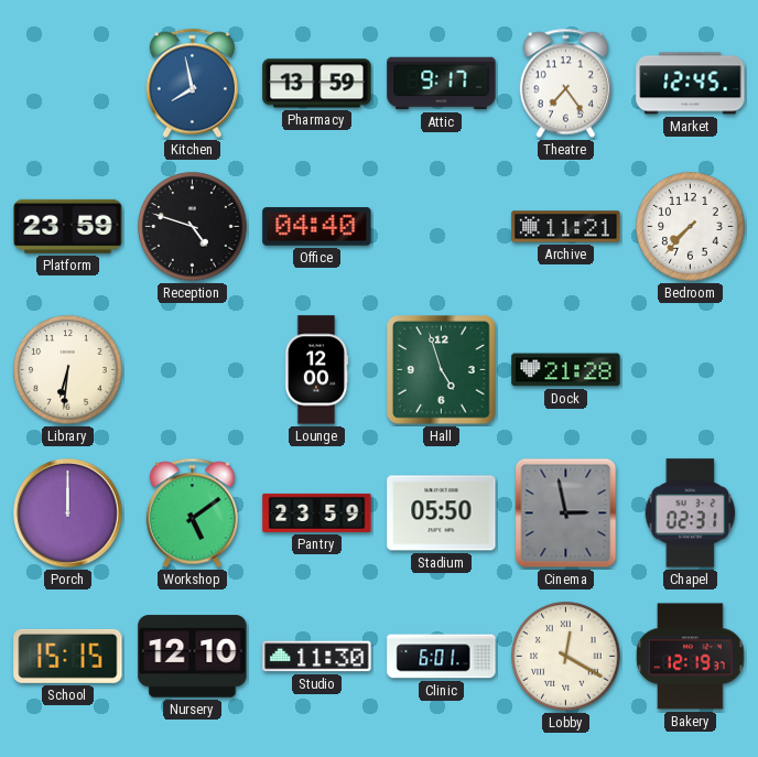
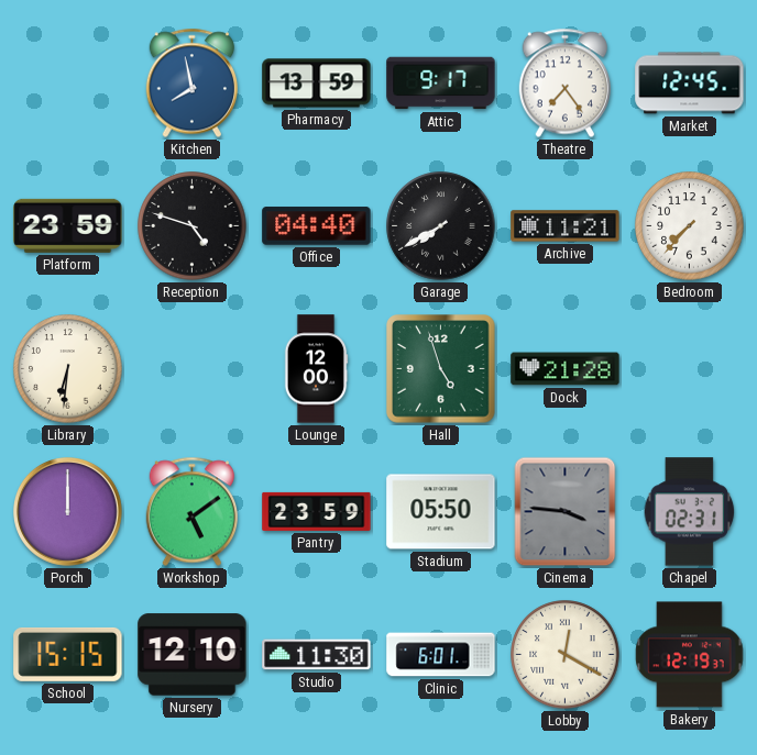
Garage: none -> 7:40 (441, 226)
Cinema: 2:58 -> 3:46 (566, 512)
